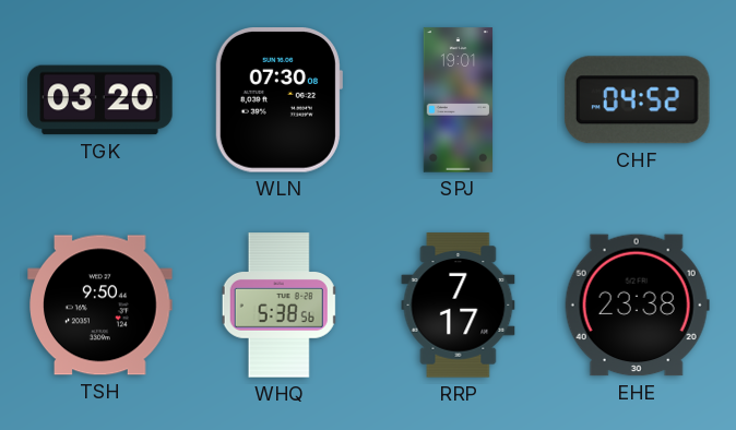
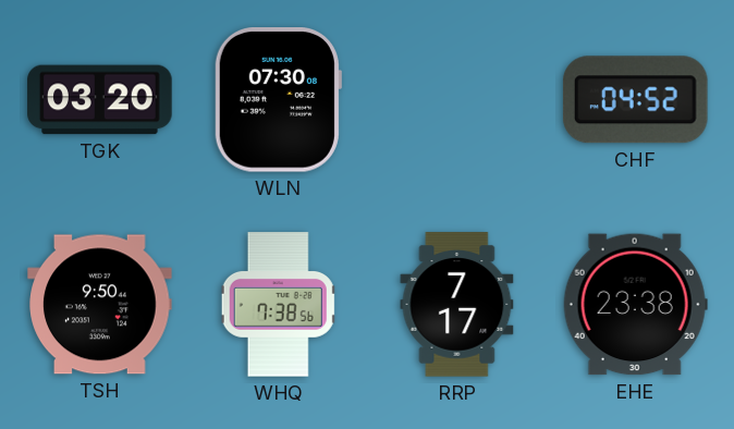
SPJ: 19:01 -> none (459, 100)
WHQ: 5:38 -> 7:38 (279, 305)
